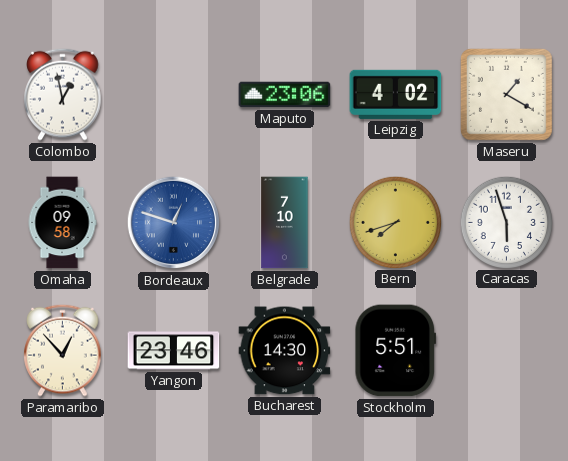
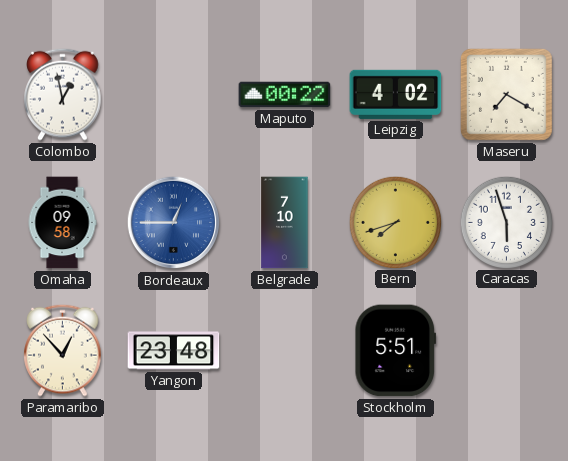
Maputo: 23:06 -> 00:22 (285, 95)
Maseru: 1:20 -> 7:20 (507, 95)
Bordeaux: 12:48 -> 12:45 (174, 223)
Yangon: 23:46 -> 23:48 (174, 351)
Bucharest: 14:30 -> none (285, 351)
